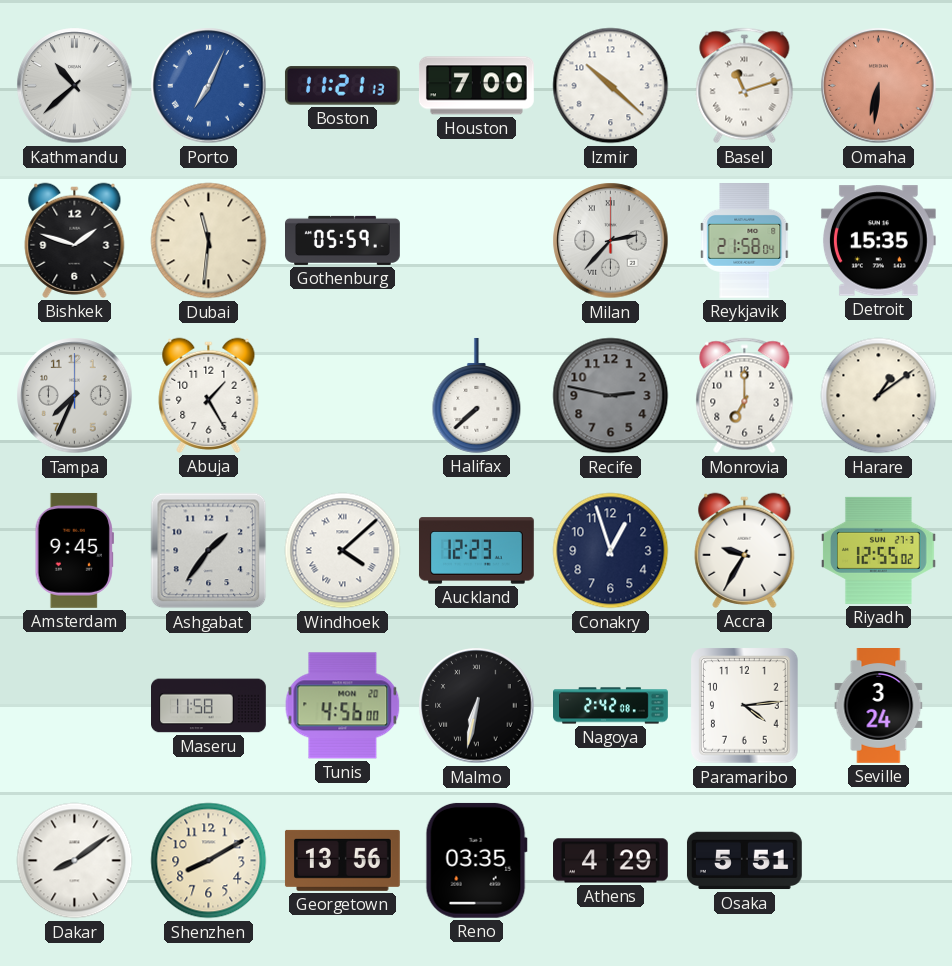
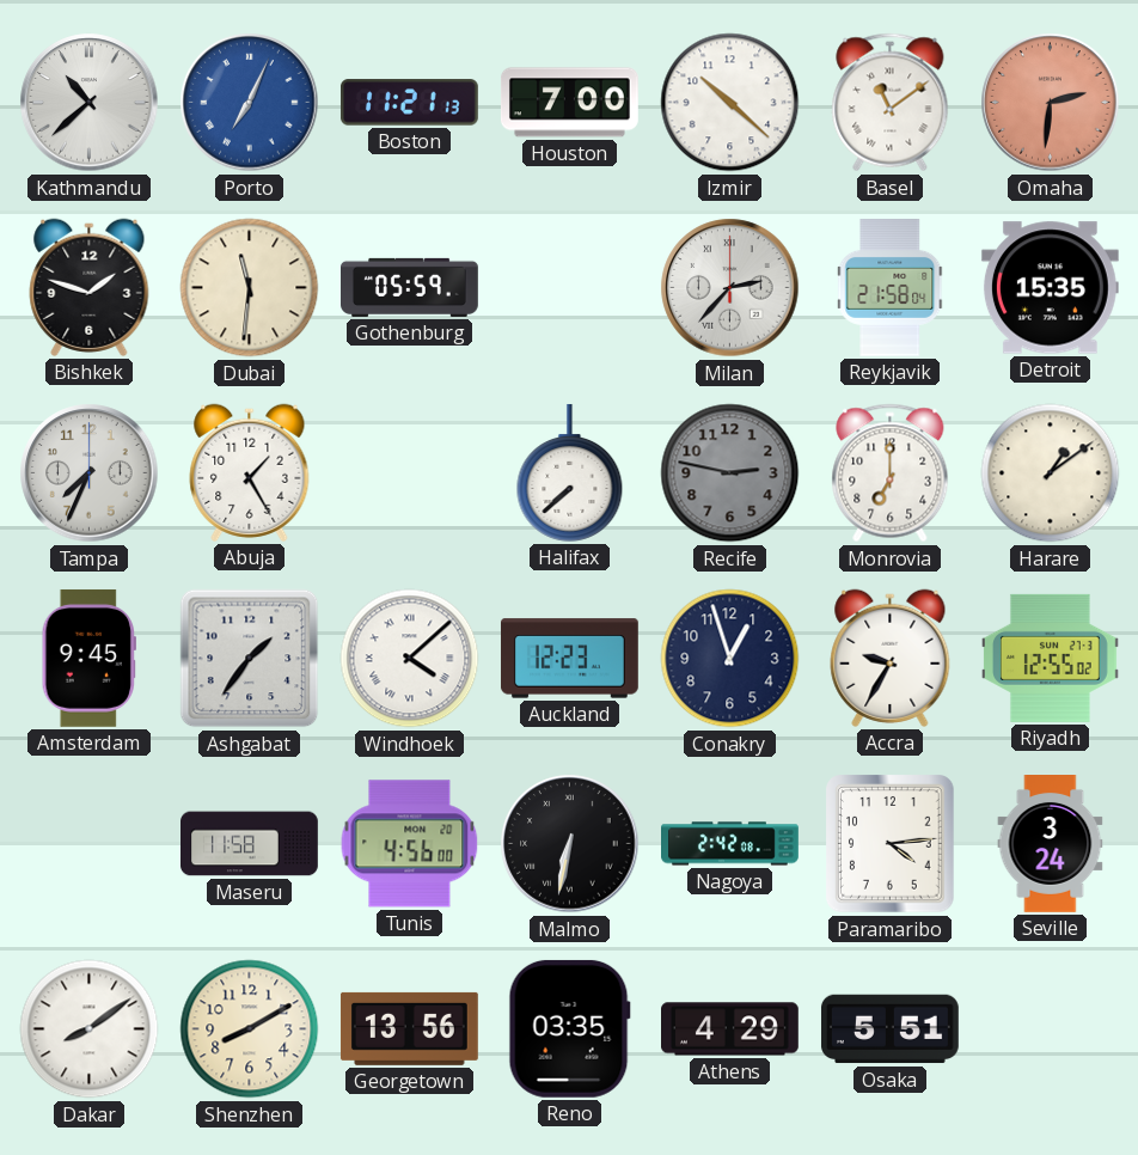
Basel: 11:12 -> 11:09 (891, 103)
Omaha: 6:31 -> 2:31 (1051, 103)
